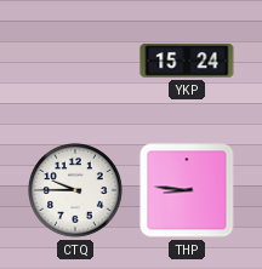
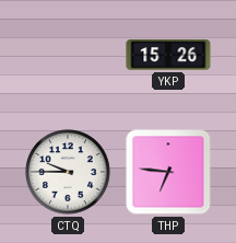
YKP: 15:24 -> 15:26 (168, 55)
THP: 8:46 -> 6:46 (168, 172)
